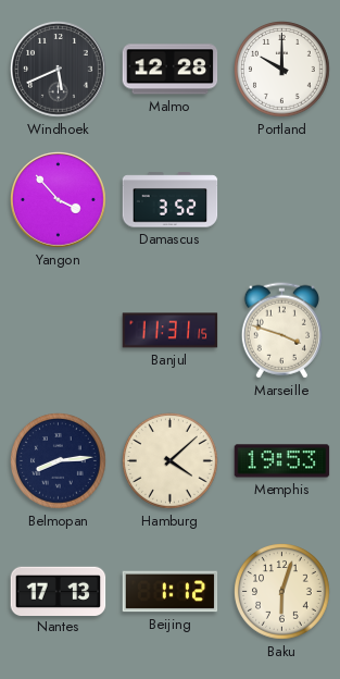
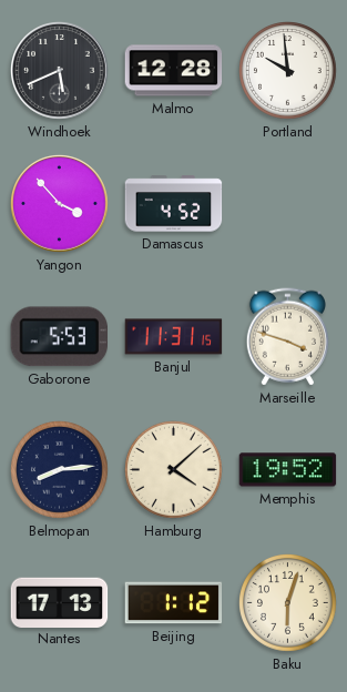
Portland: 10:00 -> 9:59 (288, 71)
Damascus: 3:52 -> 4:52 (174, 204)
Gaborone: none -> 5:53 (59, 337)
Memphis: 19:53 -> 19:52 (288, 470)
